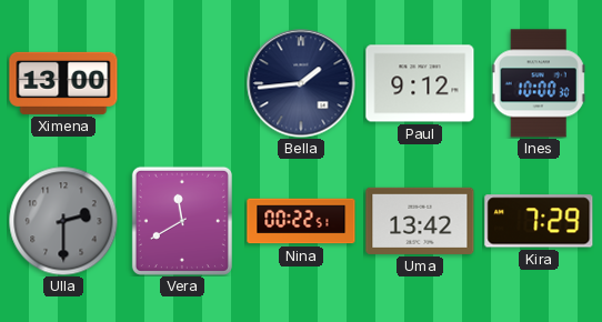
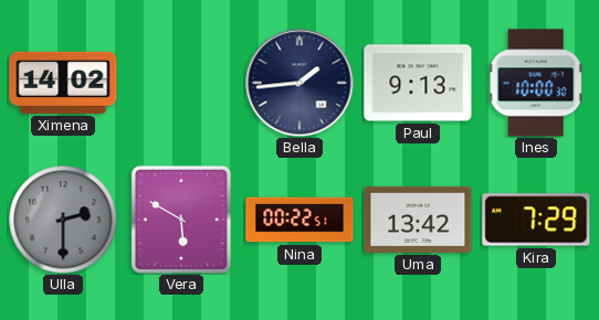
Ximena: 13:00 -> 14:02 (63, 83)
Paul: 9:12 -> 9:13 (418, 83)
Vera: 11:40 -> 5:50 (181, 220)
